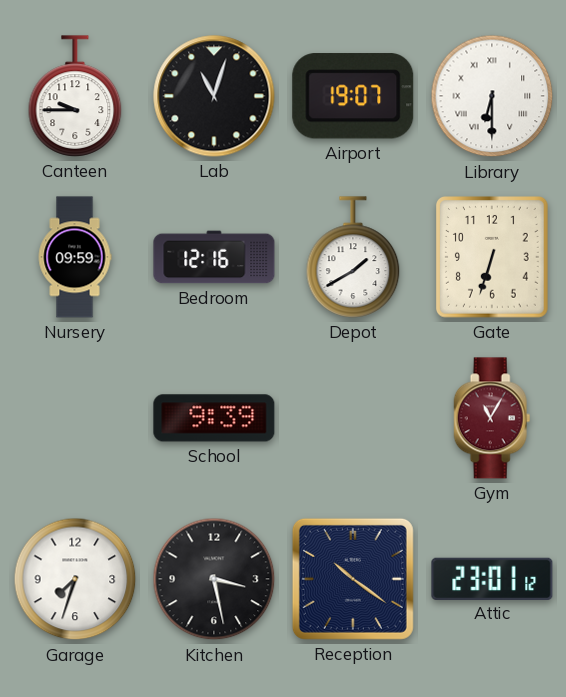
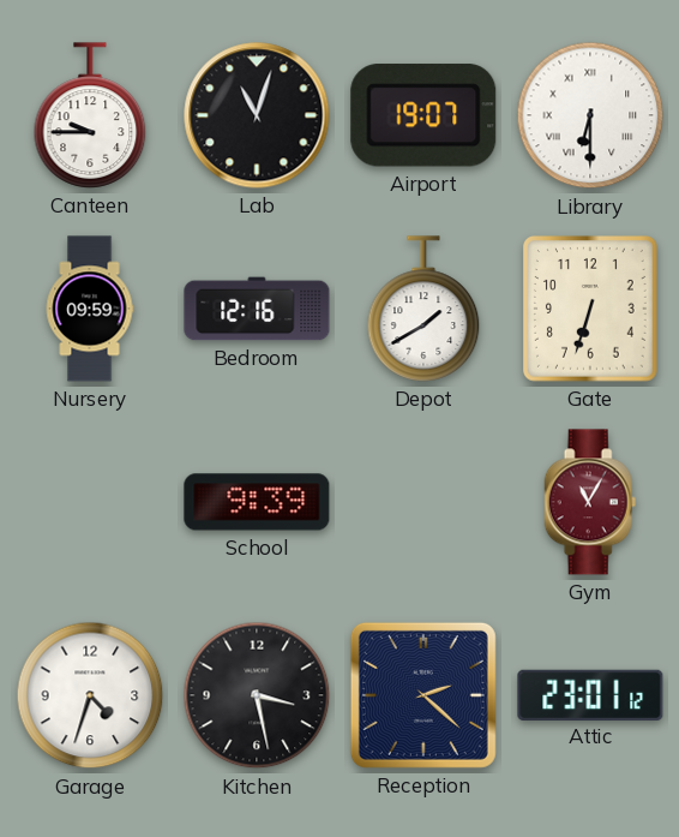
Garage: 7:33 -> 4:33 (90, 695)
Reception: 10:21 -> 2:22 (423, 695)
